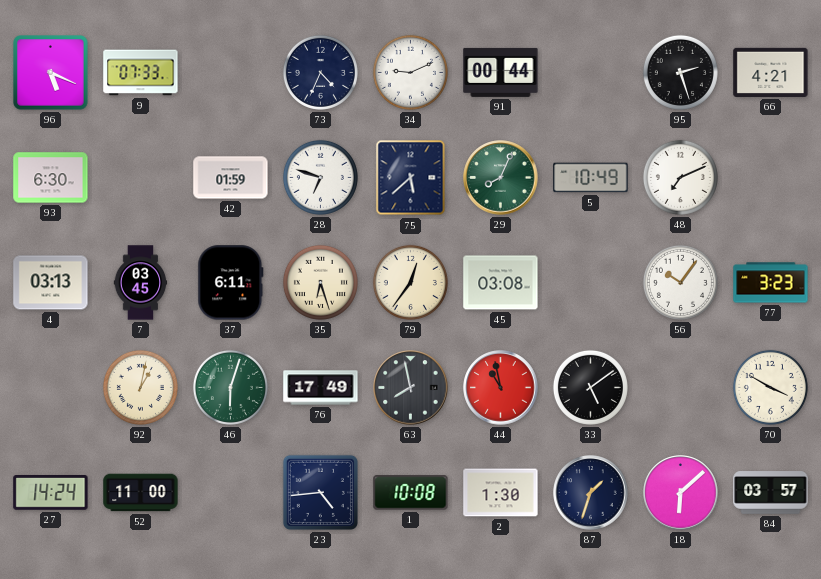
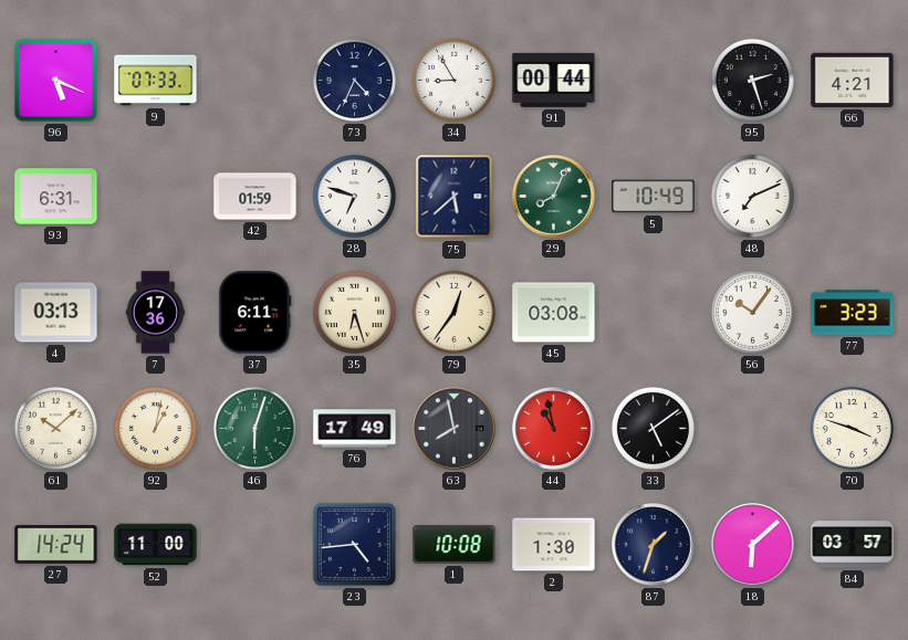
34: 9:11 -> 8:55 (453, 80)
93: 6:30 -> 6:31 (56, 197)
7: 03:45 -> 17:36 (156, 313)
61: none -> 10:08 (55, 428)
70: 3:50 -> 3:48 (852, 428)
